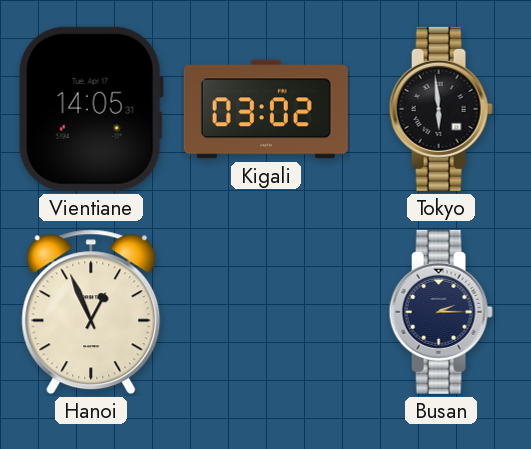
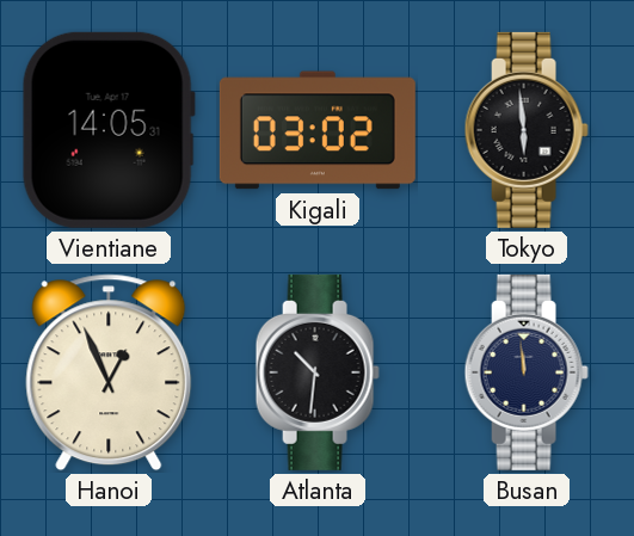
Atlanta: none -> 10:31 (318, 372)
Busan: 2:15 -> 11:59 (527, 372)
